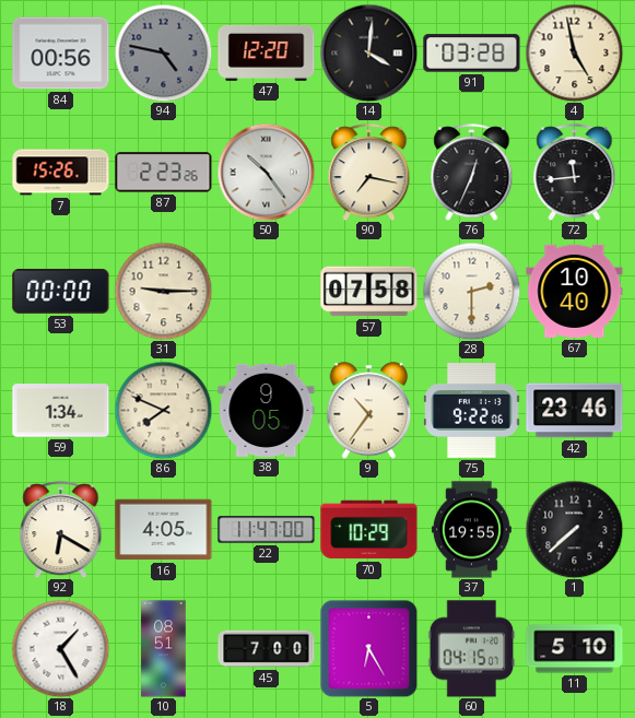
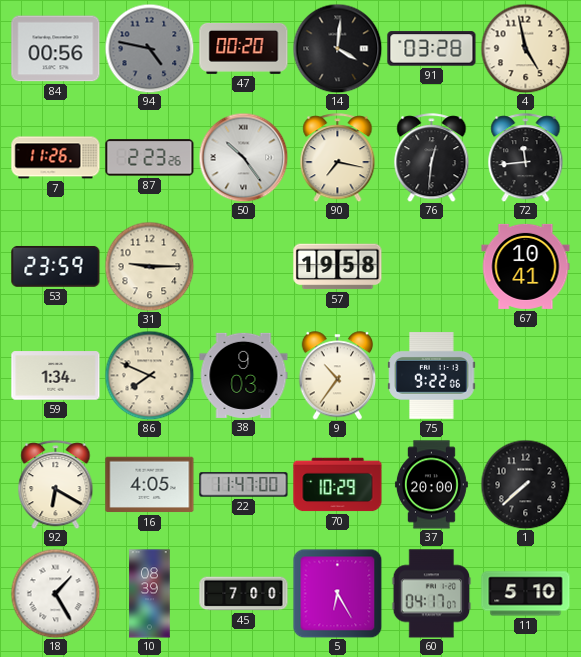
47: 12:20 -> 00:20 (244, 48)
7: 15:26 -> 11:26 (56, 158)
76: 12:34 -> 12:31 (432, 158)
53: 00:00 -> 23:59 (56, 266)
57: 07:58 -> 19:58 (338, 267)
28: 2:30 -> none (471, 291)
67: 10:40 -> 10:41 (526, 266)
38: 9:05 -> 9:03 (244, 375)
42: 23:46 -> none (575, 411)
37: 19:55 -> 20:00 (431, 485)
10: 08:51 -> 08:39 (150, 594)
60: 04:15 -> 04:17 (432, 594)
